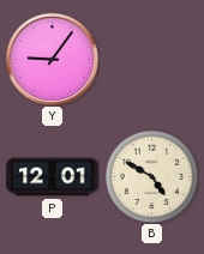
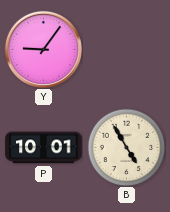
P: 12:01 -> 10:01 (44, 148)
B: 4:50 -> 4:55 (126, 147)
